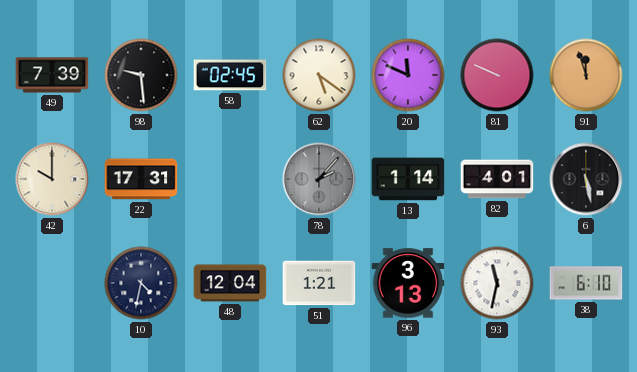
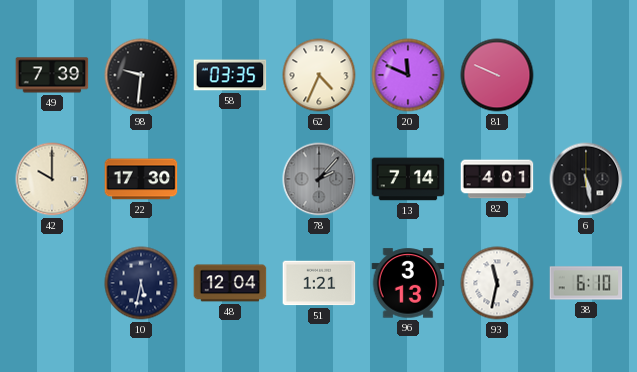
98: 9:29 -> 9:31 (141, 75)
58: 02:45 -> 03:35 (230, 75)
62: 5:21 -> 4:34 (319, 75)
91: 11:57 -> none (586, 75)
22: 17:31 -> 17:30 (141, 179)
13: 1:14 -> 7:14 (408, 179)
10: 4:32 -> 5:32 (141, 283)
